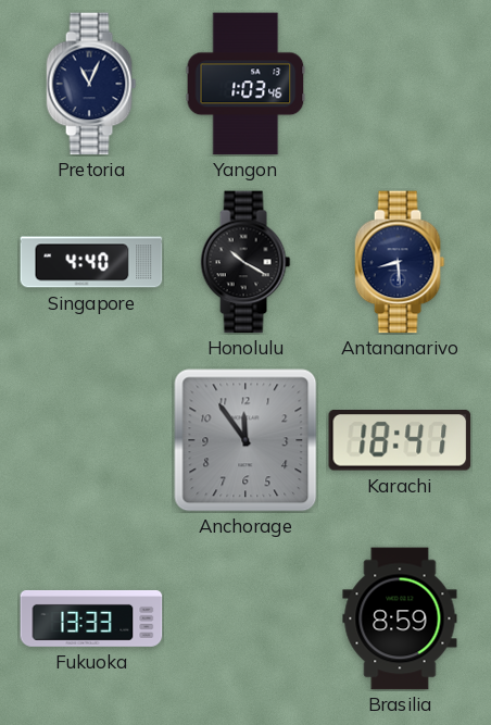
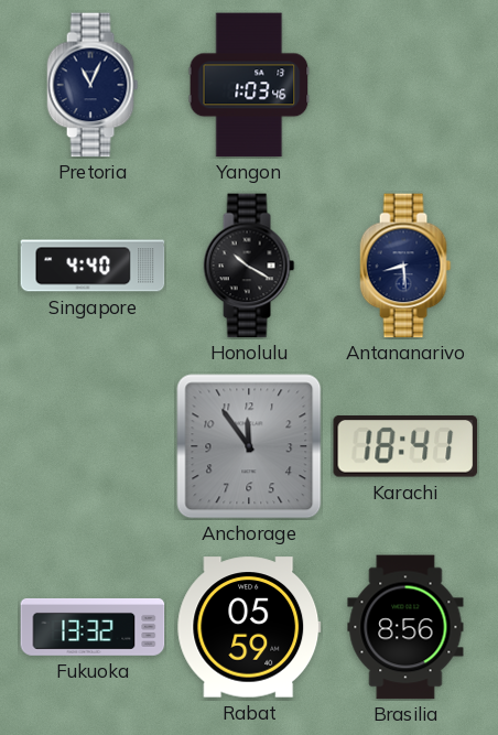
Fukuoka: 13:33 -> 13:32 (93, 627)
Rabat: none -> 05:59 (249, 627)
Brasilia: 8:59 -> 8:56 (405, 627)
